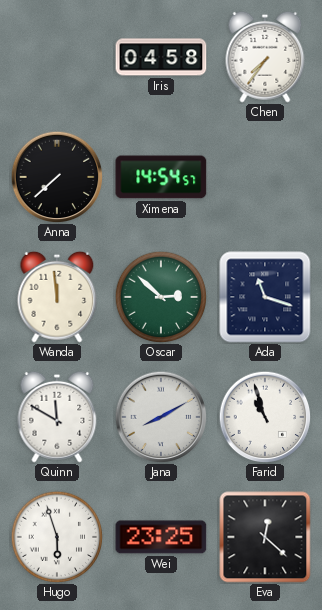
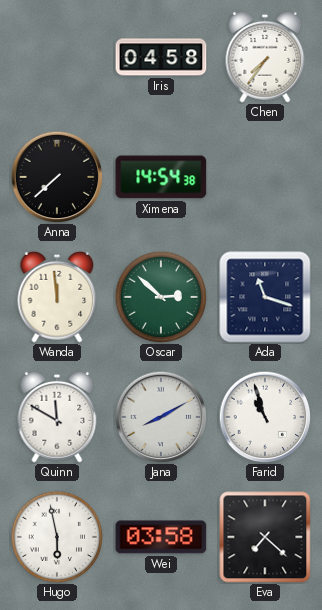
Ximena: 14:54:57 -> 14:54:38 (161, 177)
Hugo: 5:57 -> 5:58 (57, 537)
Wei: 23:25 -> 03:58 (161, 537)
Eva: 12:22 -> 7:22 (265, 537)
